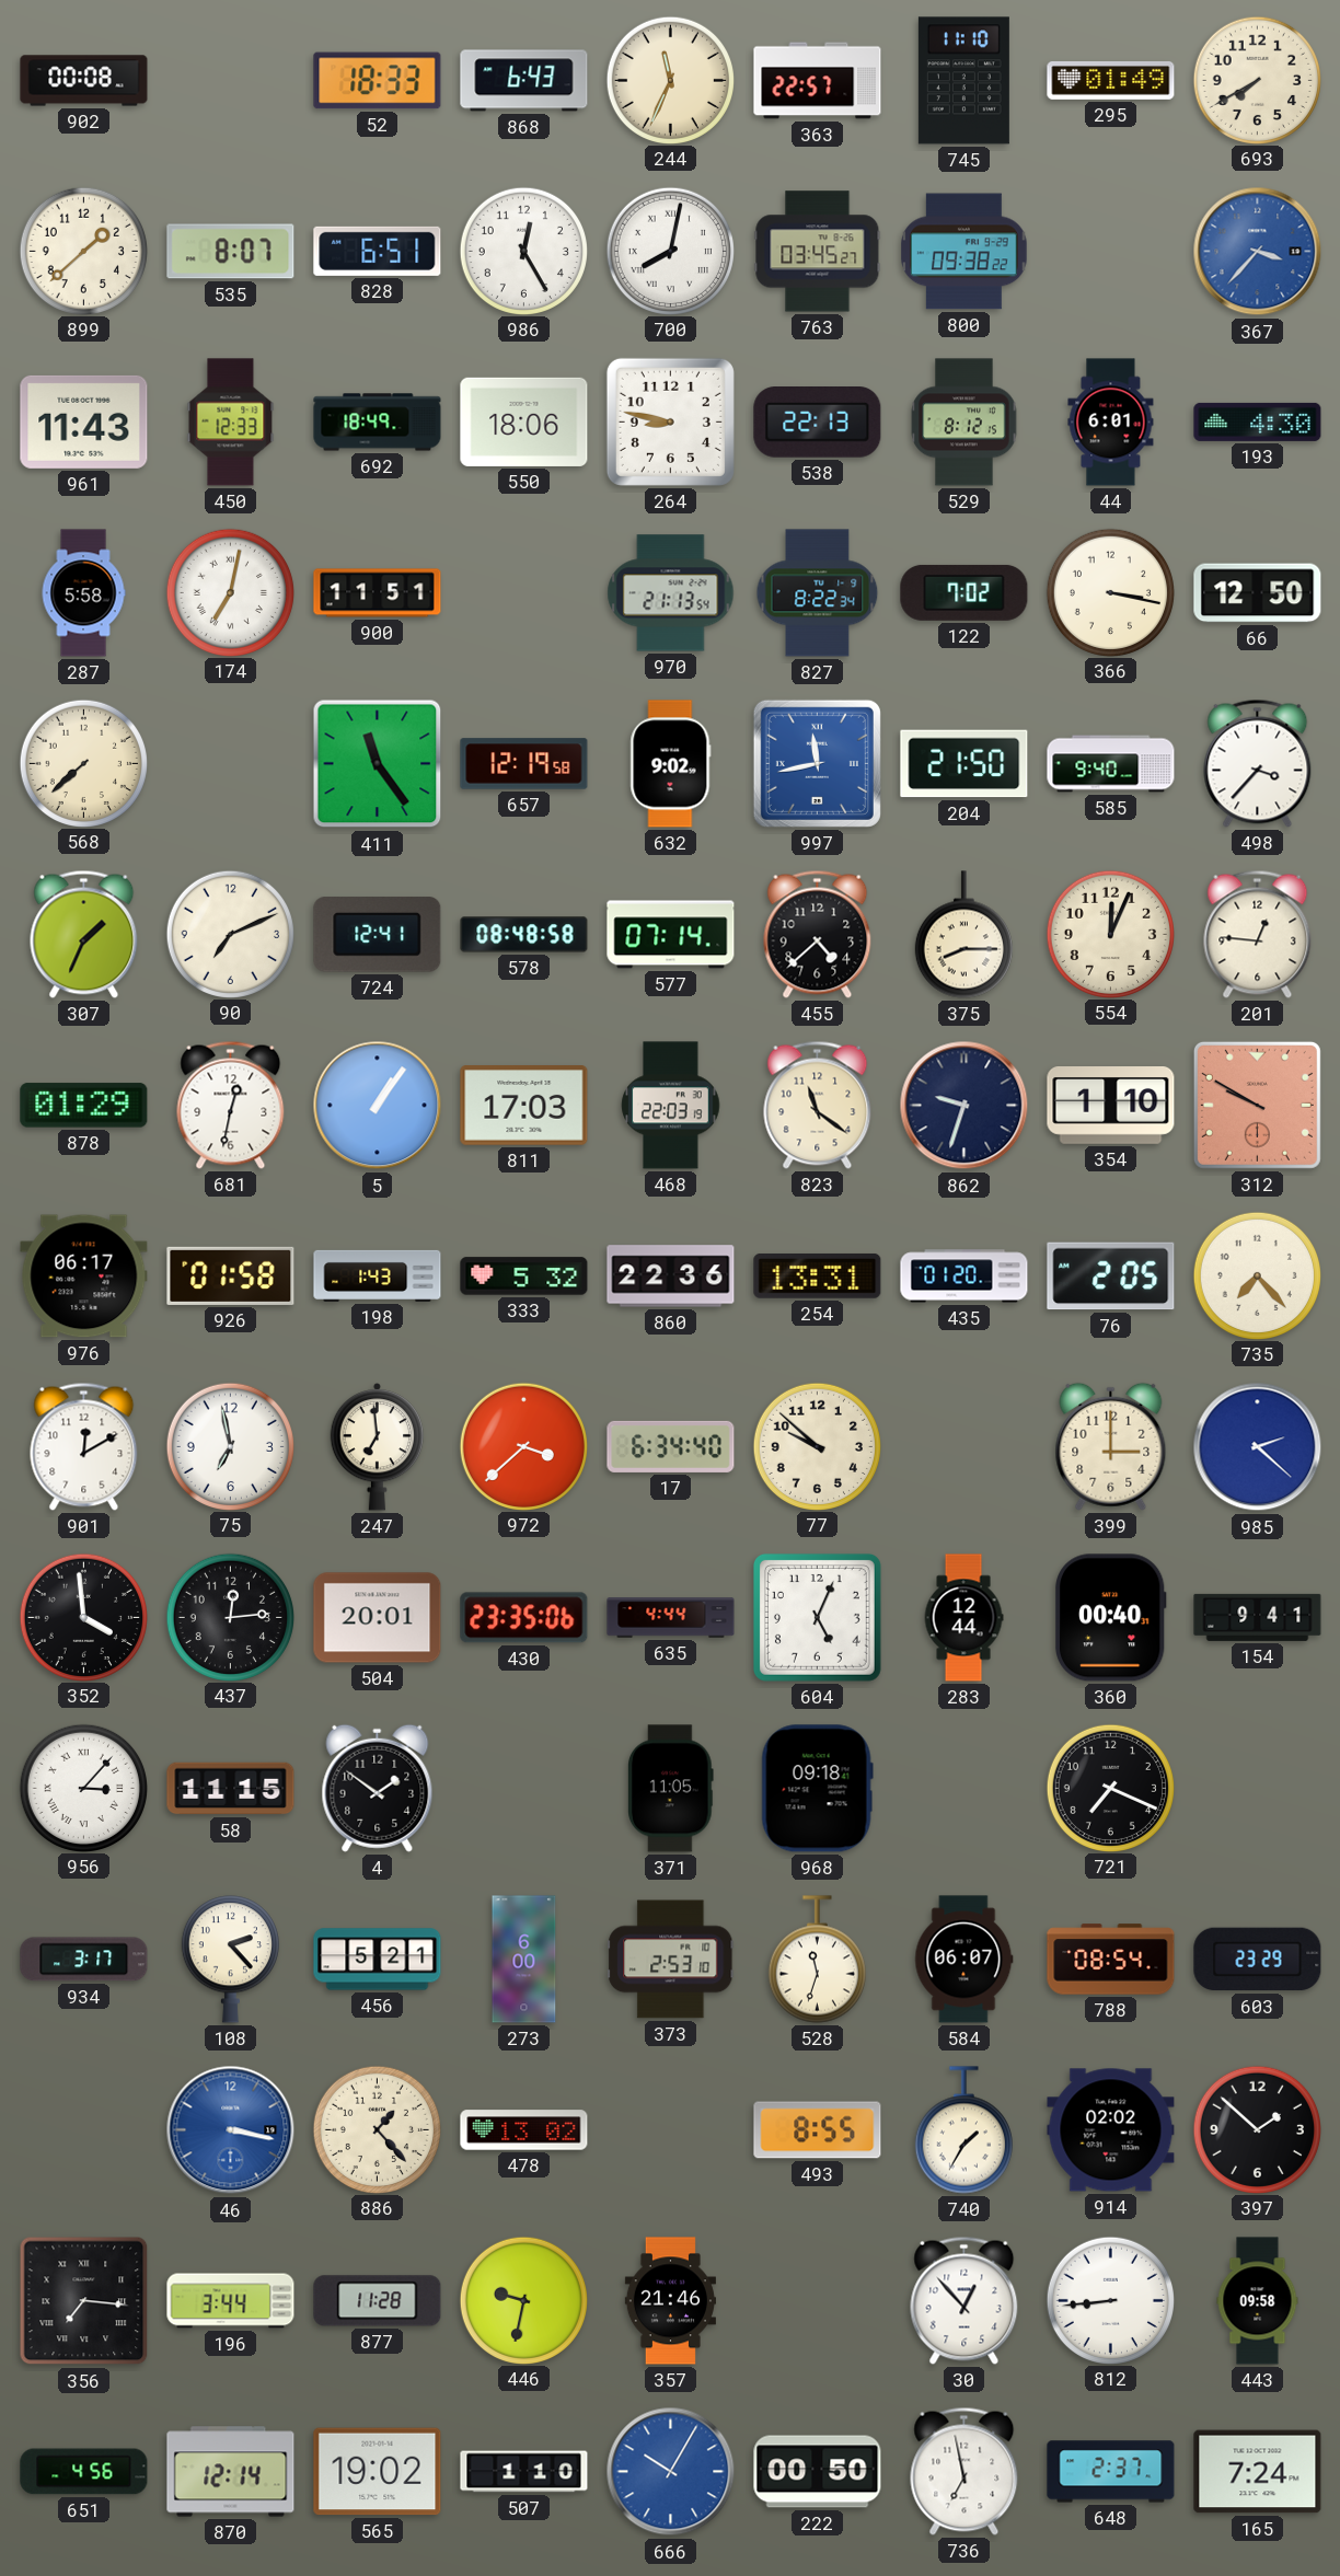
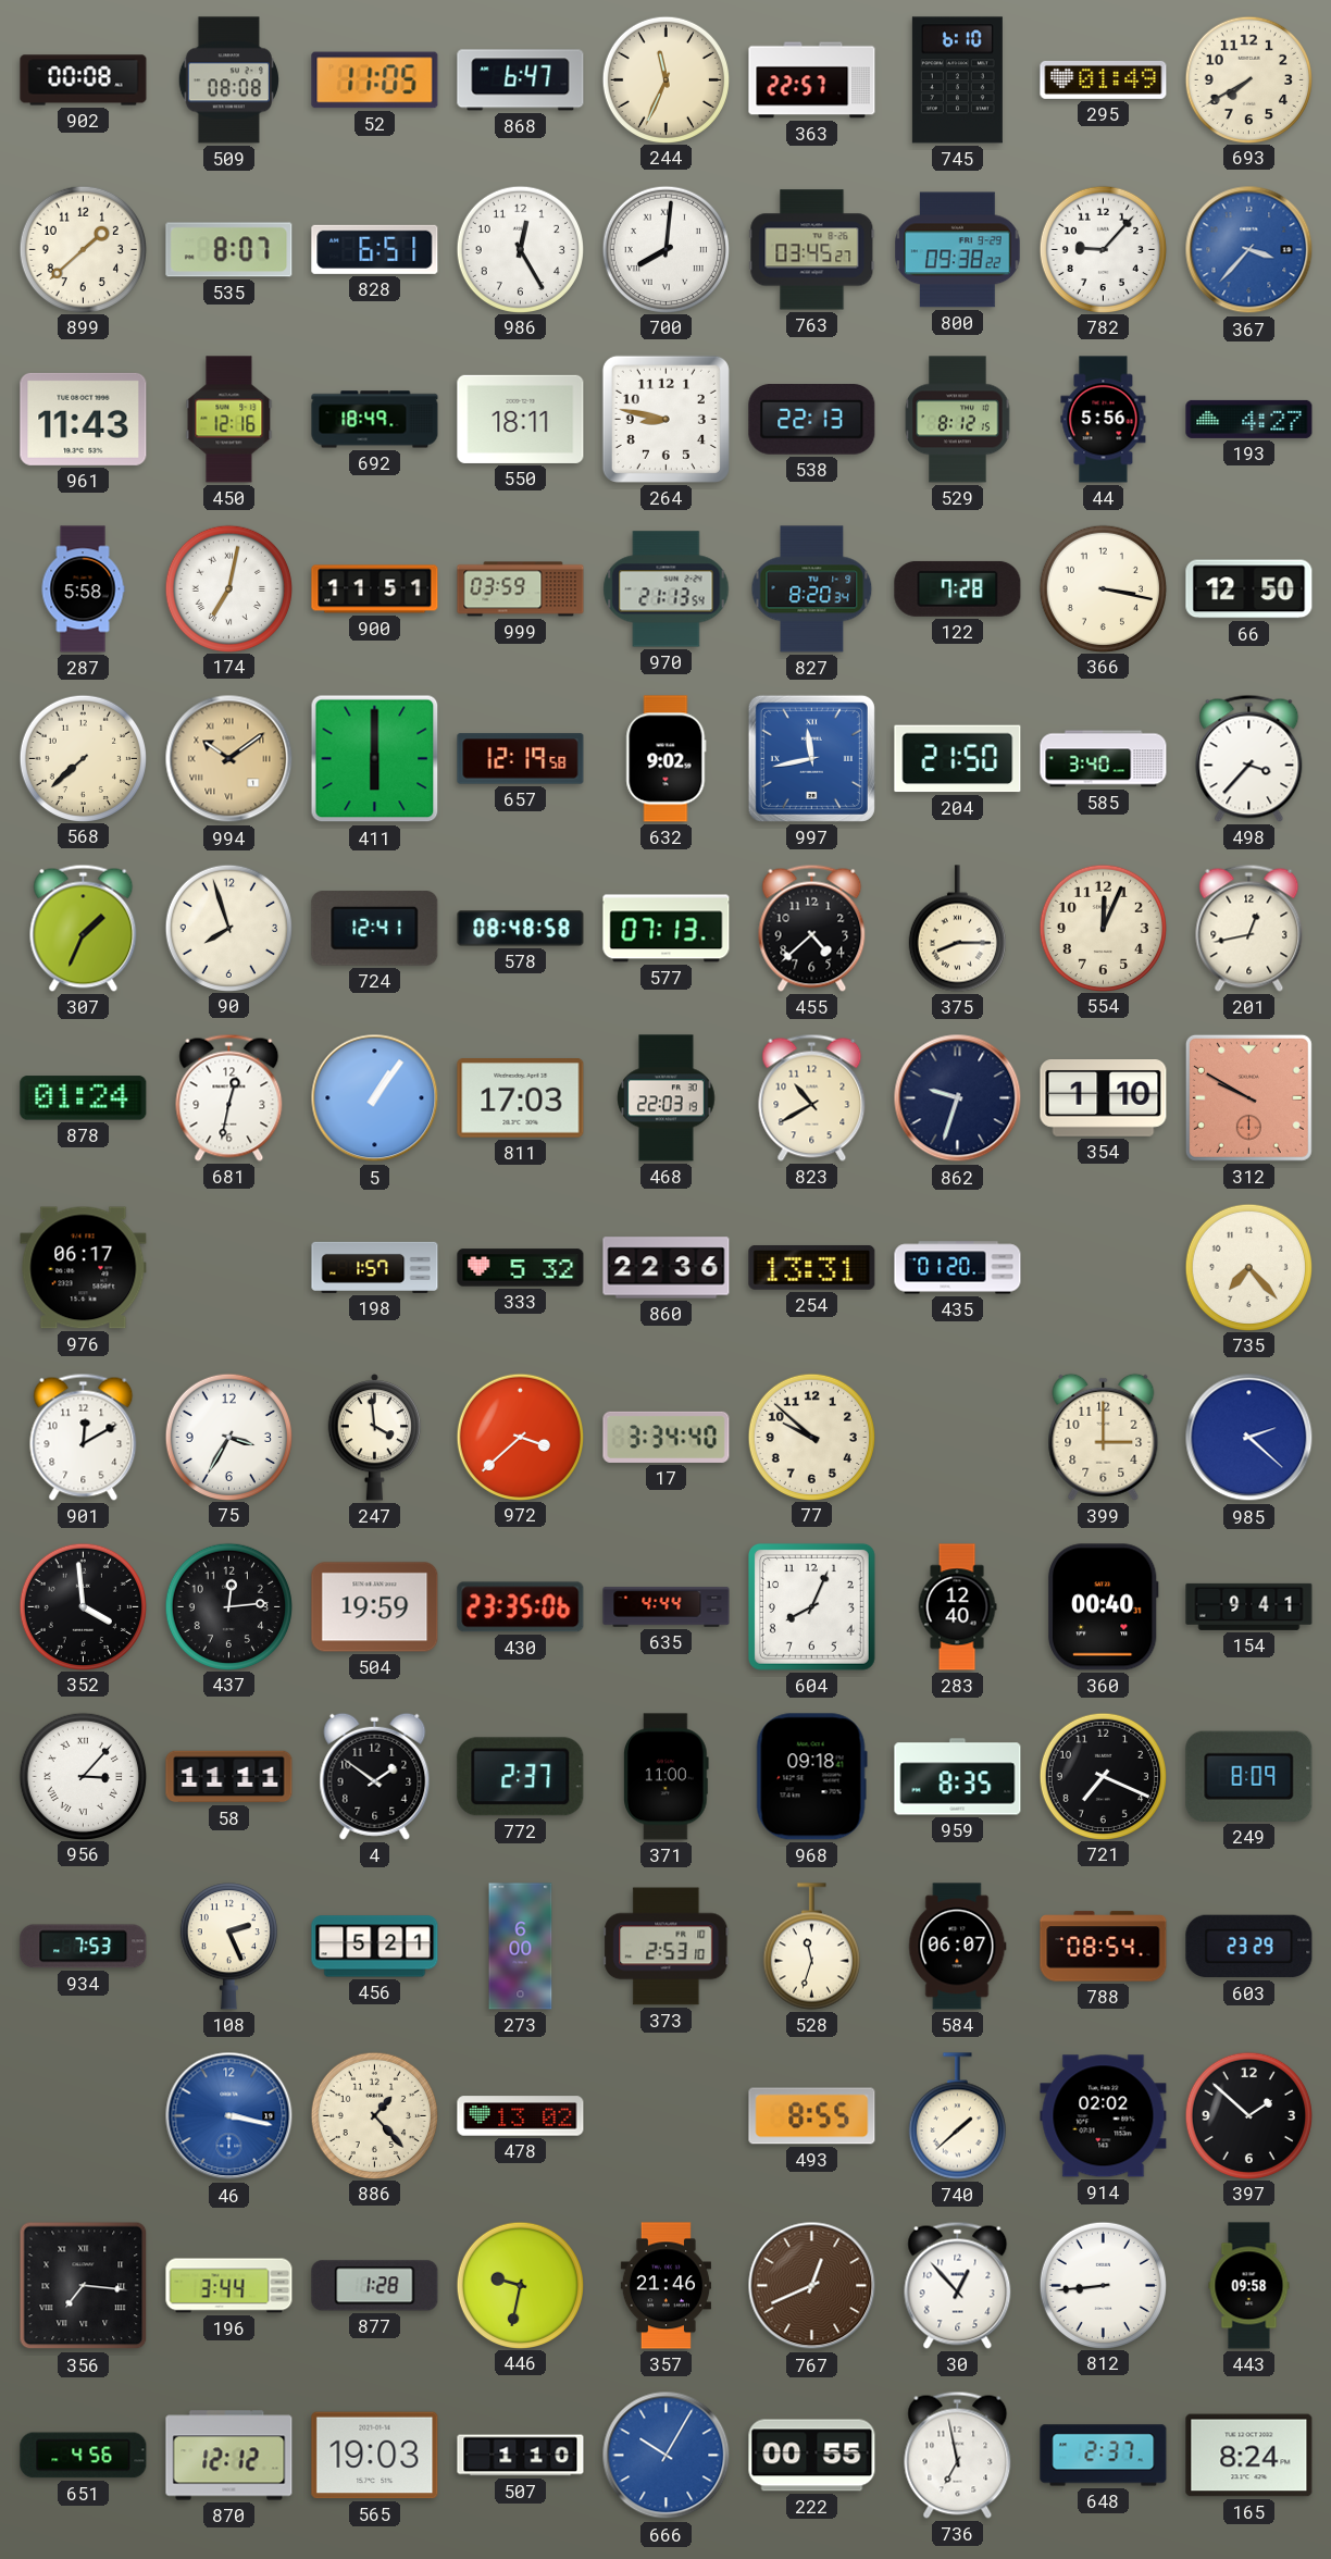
509: none -> 08:08 (228, 80)
52: 18:33 -> 11:05 (375, 80)
868: 6:43 -> 6:47 (521, 80)
745: 11:10 -> 6:10 (957, 80)
700: 8:02 -> 8:01 (665, 249)
782: none -> 9:07 (1103, 249)
450: 12:33 -> 12:16 (229, 420)
550: 18:06 -> 18:11 (521, 419)
44: 6:01 -> 5:56 (1104, 420)
193: 4:30 -> 4:27 (1249, 419)
999: none -> 03:59 (521, 589)
827: 8:22 -> 8:20 (812, 589)
122: 7:02 -> 7:28 (958, 588)
994: none -> 10:09 (229, 759)
411: 11:24 -> 6:00 (375, 759)
585: 9:40 -> 3:40 (1104, 759)
90: 7:11 -> 7:57 (228, 928)
577: 07:14 -> 07:13 (667, 929)
201: 12:46 -> 12:43 (1249, 928)
878: 01:29 -> 01:24 (84, 1098)
823: 11:21 -> 10:40 (812, 1097)
926: 01:58 -> none (231, 1275)
198: 1:43 -> 1:57 (375, 1267)
76: 2:05 -> none (1111, 1277)
75: 6:58 -> 3:35 (228, 1437)
247: 6:59 -> 3:59 (375, 1438)
17: 6:34 -> 3:34 (667, 1437)
504: 20:01 -> 19:59 (375, 1607)
604: 5:04 -> 8:04 (811, 1606)
283: 12:44 -> 12:40 (957, 1607)
58: 11:15 -> 11:11 (229, 1777)
772: none -> 2:37 (521, 1777)
371: 11:05 -> 11:00 (667, 1777)
959: none -> 8:35 (958, 1777)
249: none -> 8:09 (1249, 1776)
934: 3:17 -> 7:53 (84, 1947)
108: 2:23 -> 2:26 (228, 1947)
740: 1:35 -> 1:38 (957, 2116)
877: 11:28 -> 1:28 (375, 2286)
767: none -> 12:41 (812, 2286)
870: 12:14 -> 12:12 (229, 2456)
565: 19:02 -> 19:03 (375, 2456)
222: 00:50 -> 00:55 (812, 2456)
165: 7:24 -> 8:24 (1249, 2456)
